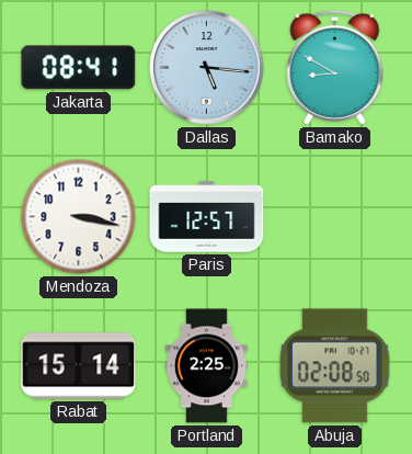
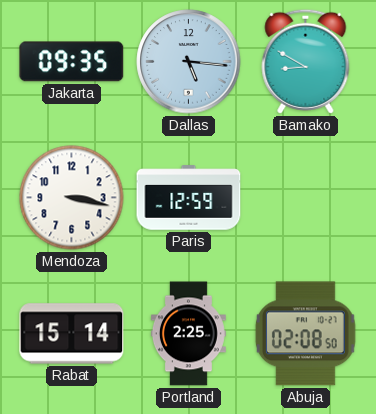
Jakarta: 08:41 -> 09:35 (72, 62)
Paris: 12:57 -> 12:59 (189, 198)
